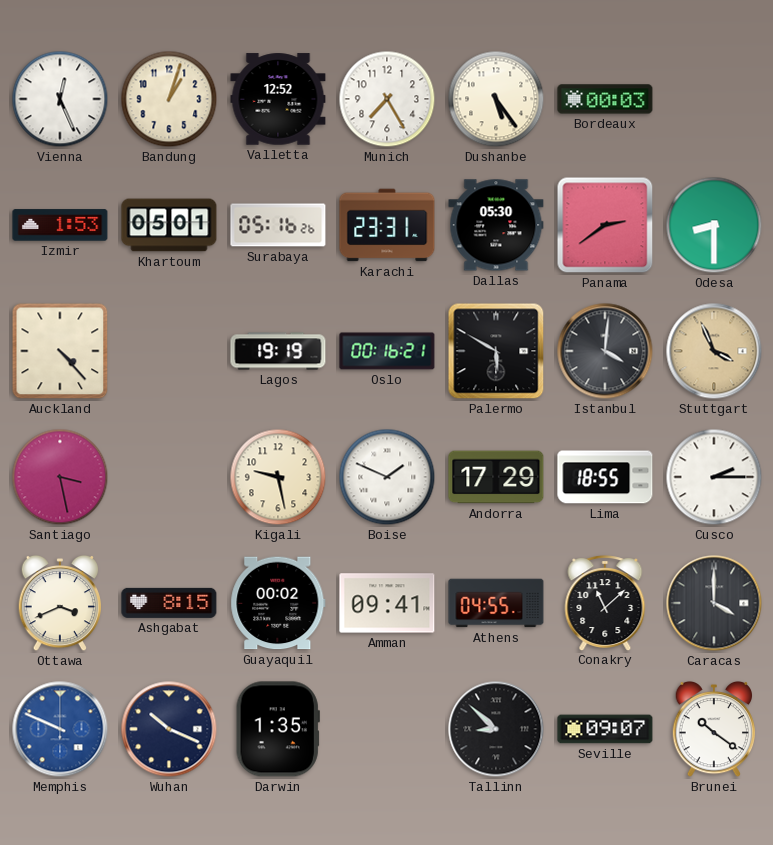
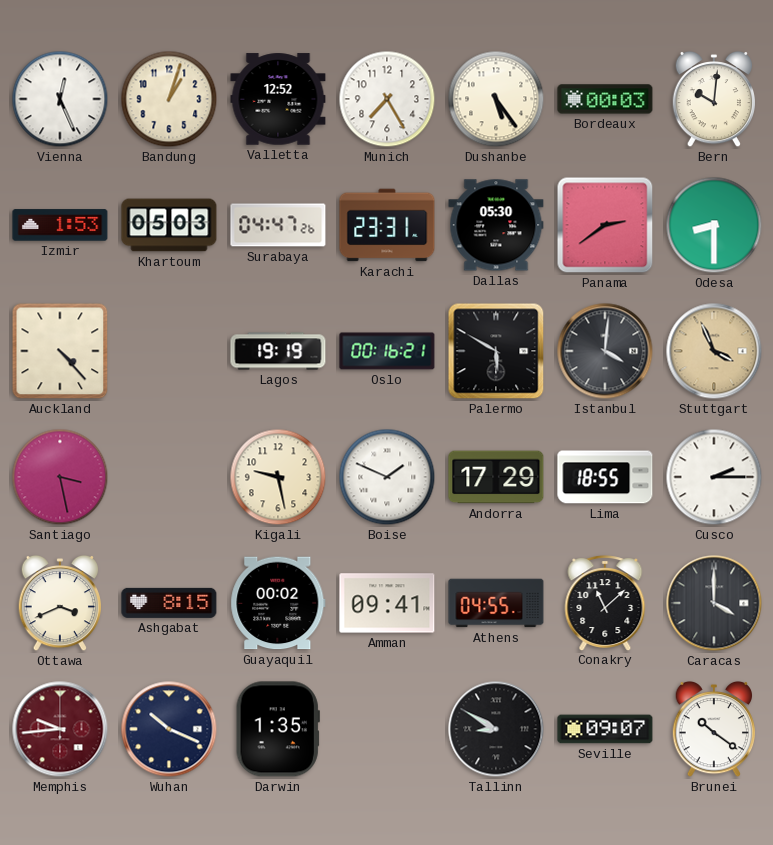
Bern: none -> 10:01 (713, 99)
Khartoum: 05:01 -> 05:03 (169, 225)
Surabaya: 05:16 -> 04:47 (278, 225)
Memphis: 9:49 -> 9:44 (60, 729)
Memphis dial: blue -> burgundy (60, 729)
Tallinn: 8:52 -> 8:50 (496, 729)
